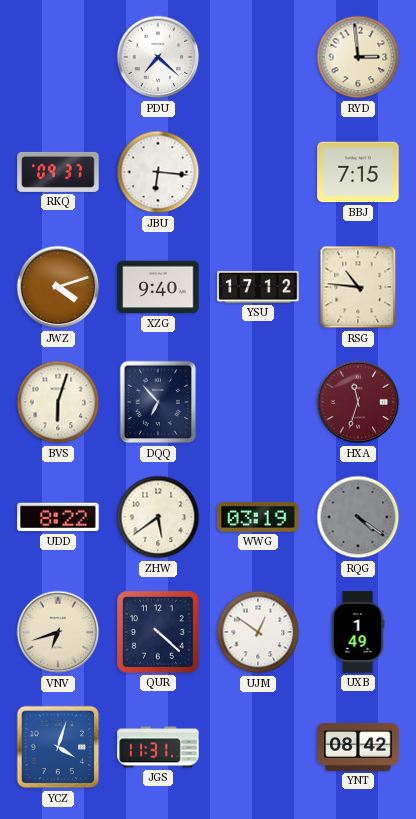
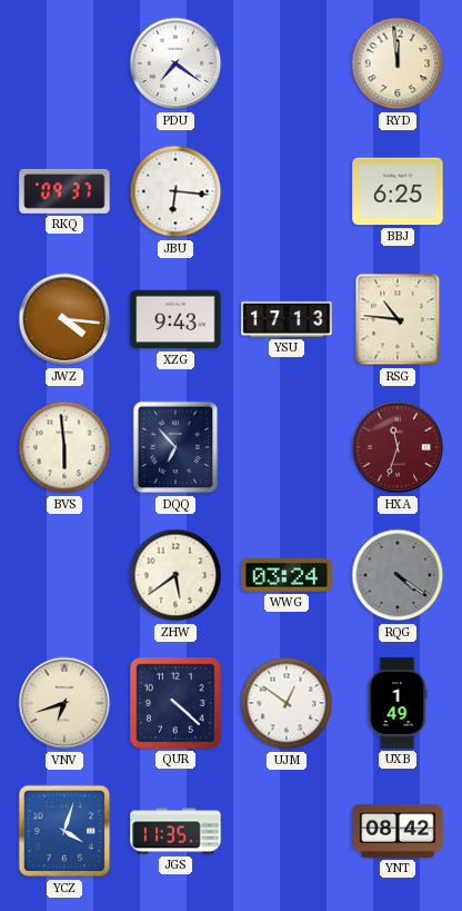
PDU: 7:22 -> 7:21 (175, 63)
RYD: 2:59 -> 11:59 (398, 63)
BBJ: 7:15 -> 6:25 (398, 191)
JWZ: 4:12 -> 4:16 (64, 319)
XZG: 9:40 -> 9:43 (175, 319)
YSU: 17:12 -> 17:13 (287, 319)
BVS: 6:03 -> 5:59 (64, 447)
UDD: 8:22 -> none (58, 517)
WWG: 03:19 -> 03:24 (287, 575)
JGS: 11:31 -> 11:35 (175, 831)
